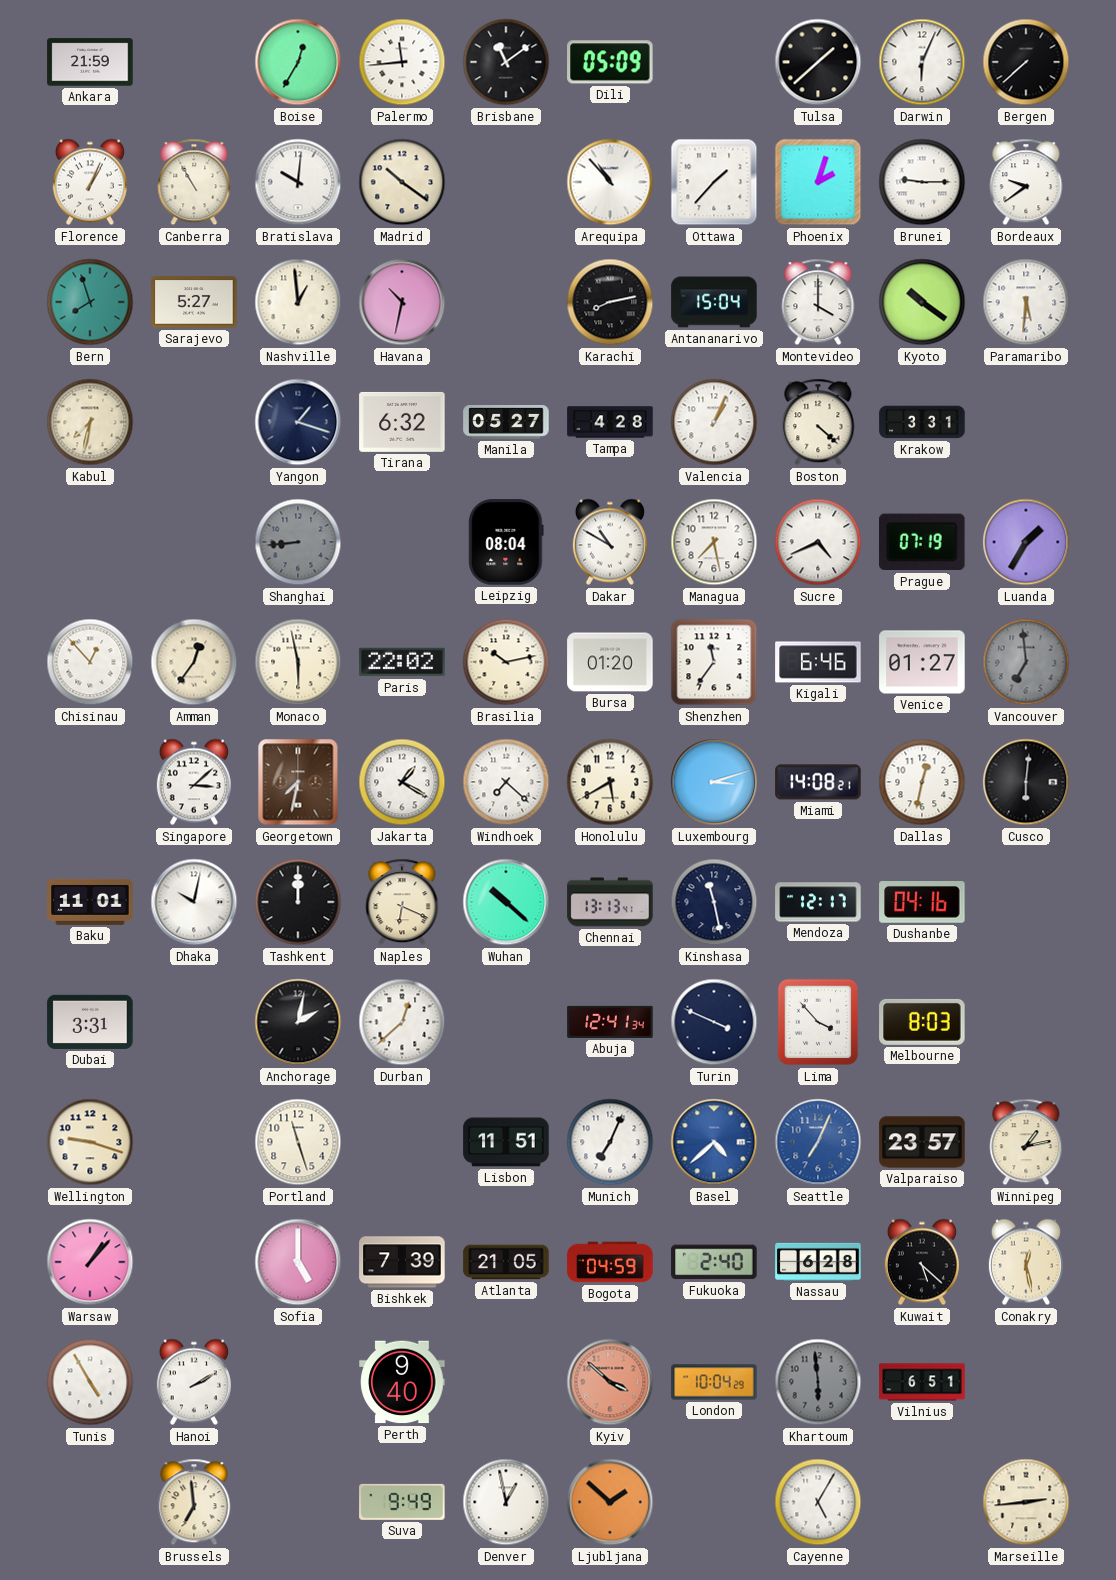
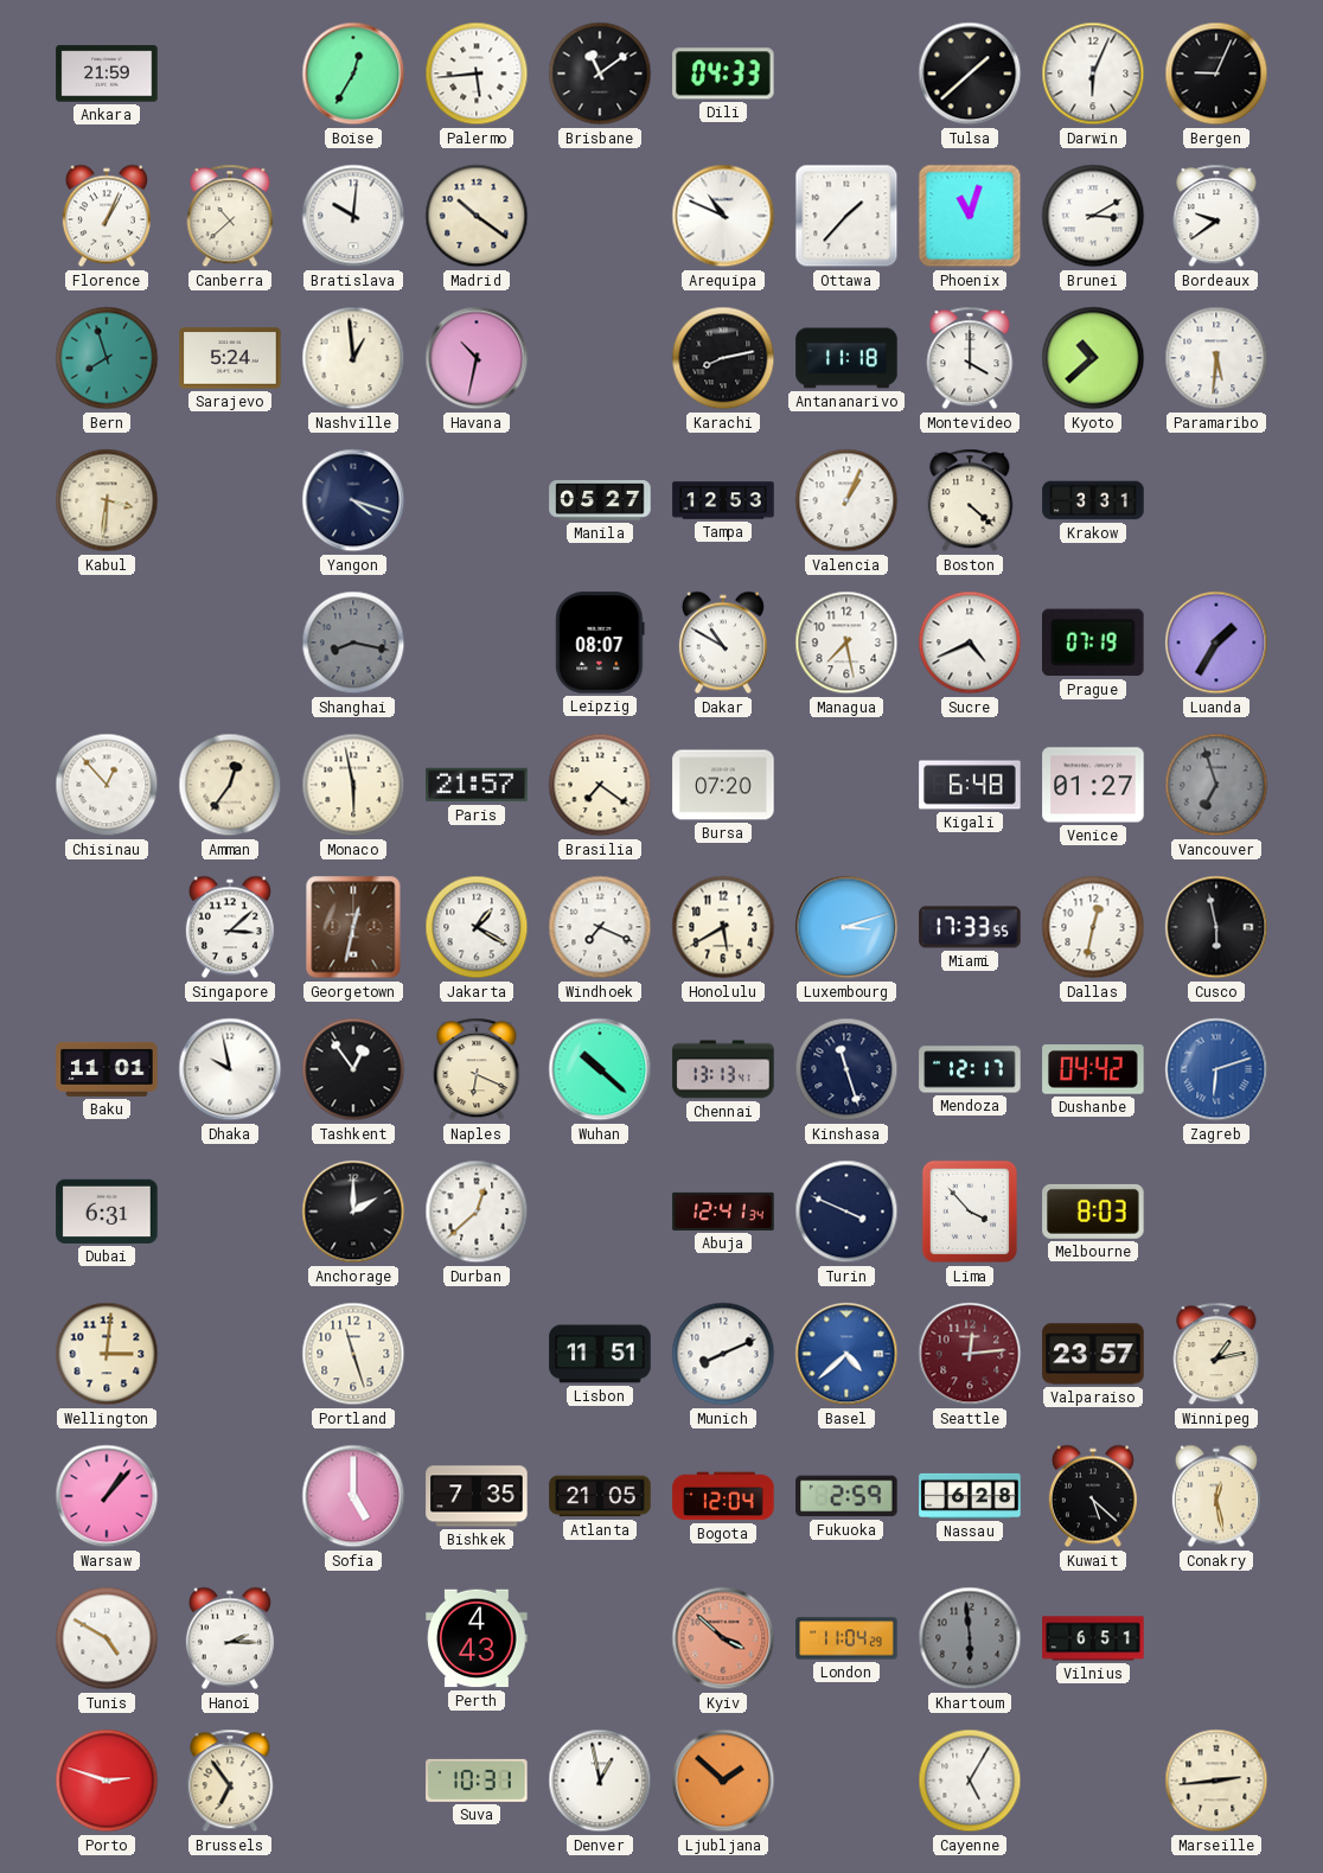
Palermo: 11:44 -> 5:44 (477, 73)
Dili: 05:09 -> 04:33 (723, 73)
Bergen: 7:38 -> 9:04 (1216, 73)
Canberra: 10:55 -> 10:38 (230, 216)
Arequipa: 10:53 -> 10:49 (723, 216)
Phoenix: 2:03 -> 11:03 (970, 216)
Brunei: 9:15 -> 3:10 (1093, 216)
Sarajevo: 5:27 -> 5:24 (230, 358)
Antananarivo: 15:04 -> 11:18 (846, 358)
Kyoto: 10:21 -> 10:38 (1093, 358)
Kabul: 7:32 -> 3:31 (107, 500)
Yangon: 1:18 -> 4:18 (353, 500)
Tirana: 6:32 -> none (402, 422)
Tampa: 4:28 -> 12:53 (723, 500)
Shanghai: 8:44 -> 8:17 (353, 643)
Leipzig: 08:04 -> 08:07 (600, 643)
Paris: 22:02 -> 21:57 (477, 785)
Brasilia: 10:13 -> 7:21 (600, 785)
Bursa: 01:20 -> 07:20 (723, 785)
Shenzhen: 11:36 -> none (714, 662)
Kigali: 6:46 -> 6:48 (970, 785)
Vancouver: 6:59 -> 6:57 (1216, 785)
Georgetown: 7:32 -> 12:32 (353, 927)
Windhoek: 7:22 -> 7:19 (600, 927)
Miami: 14:08 -> 17:33 (970, 927)
Cusco: 6:01 -> 5:58 (1216, 927)
Dhaka: 10:02 -> 9:58 (230, 1069)
Tashkent: 12:00 -> 12:54 (353, 1069)
Kinshasa: 11:28 -> 11:27 (846, 1069)
Dushanbe: 04:16 -> 04:42 (1093, 1070)
Zagreb: none -> 6:12 (1216, 1069)
Dubai: 3:31 -> 6:31 (107, 1212)
Anchorage: 2:02 -> 2:00 (353, 1212)
Wellington: 9:18 -> 3:01 (107, 1354)
Munich: 7:04 -> 8:11 (723, 1354)
Seattle: 7:04 -> 12:14 (970, 1354)
Seattle dial: blue -> burgundy (970, 1354)
Bishkek: 7:39 -> 7:35 (477, 1496)
Bogota: 04:59 -> 12:04 (723, 1496)
Fukuoka: 2:40 -> 2:59 (846, 1496)
Tunis: 4:55 -> 4:50 (107, 1638)
Hanoi: 2:10 -> 2:15 (230, 1638)
Perth: 9:40 -> 4:43 (477, 1638)
London: 10:04 -> 11:04 (846, 1638)
Porto: none -> 2:48 (107, 1781)
Brussels: 6:59 -> 6:54 (230, 1781)
Suva: 9:49 -> 10:31 (477, 1781)
